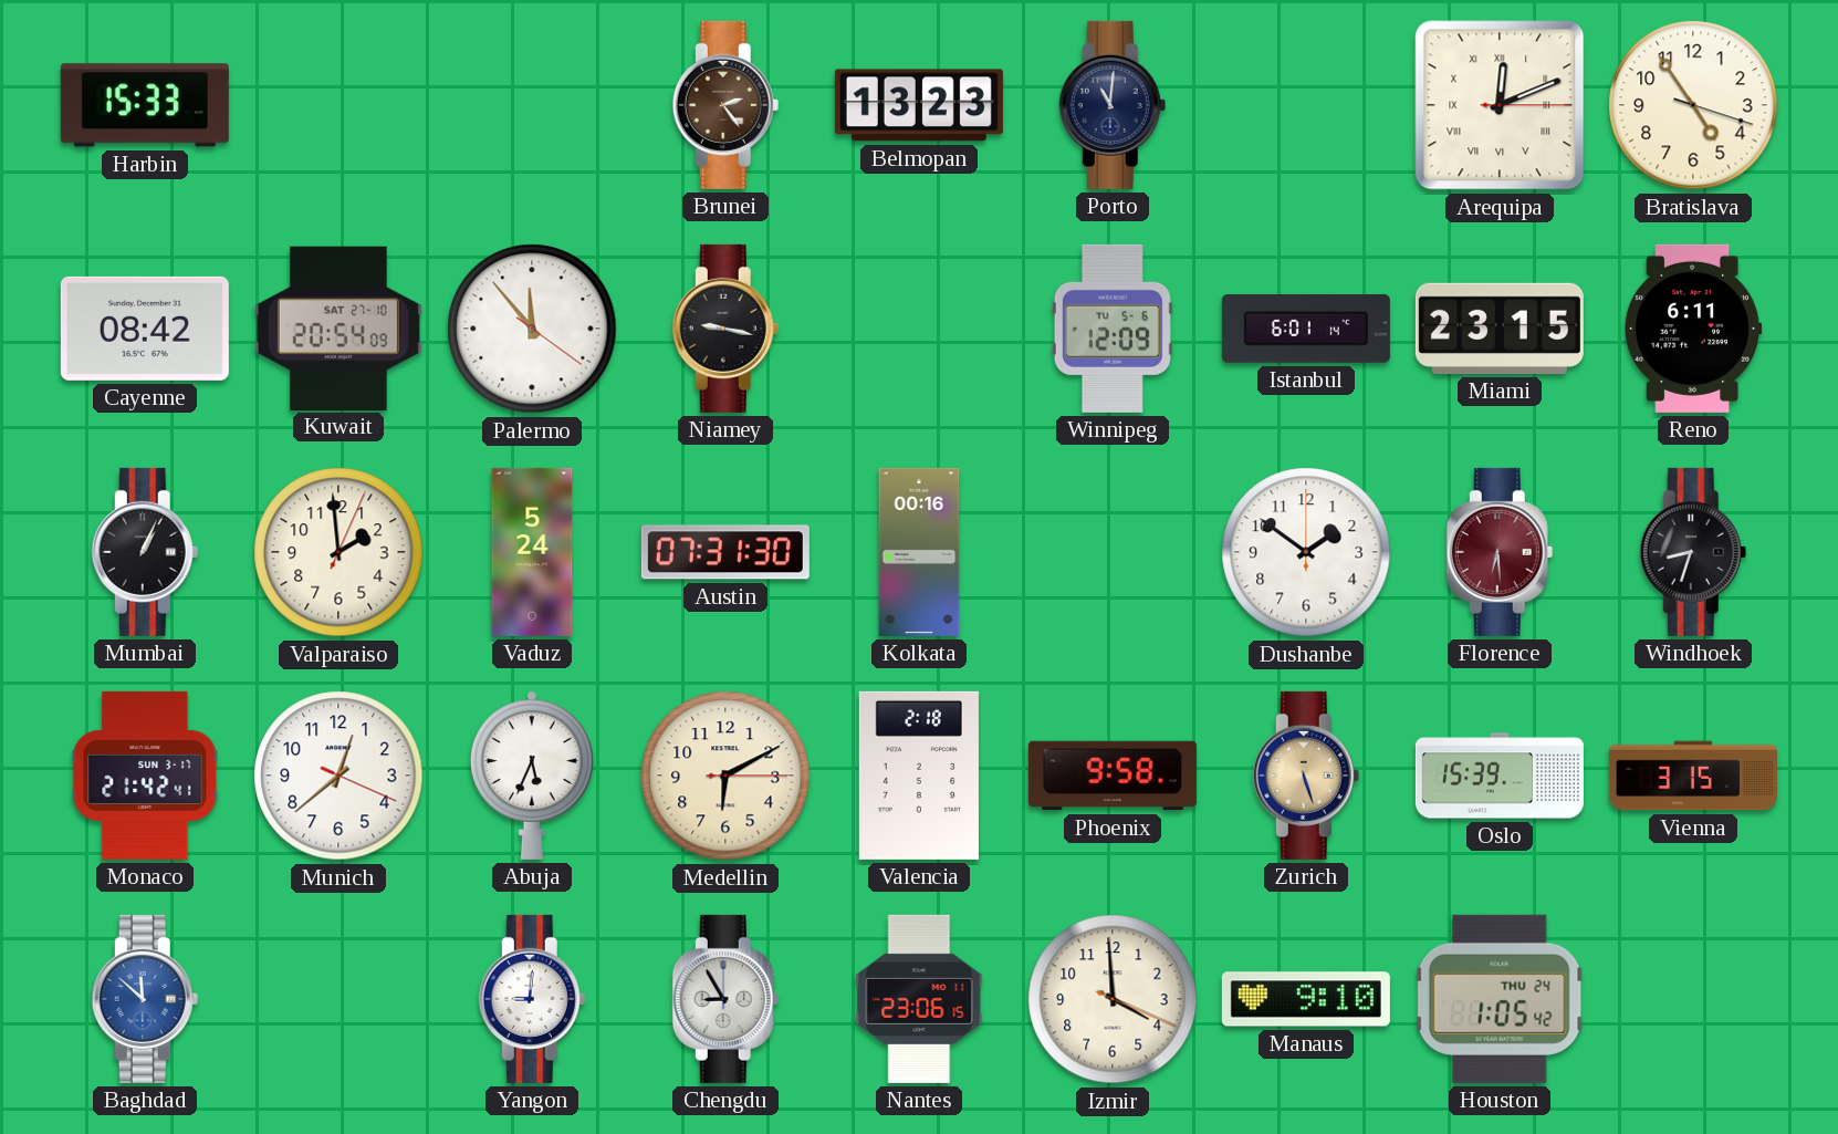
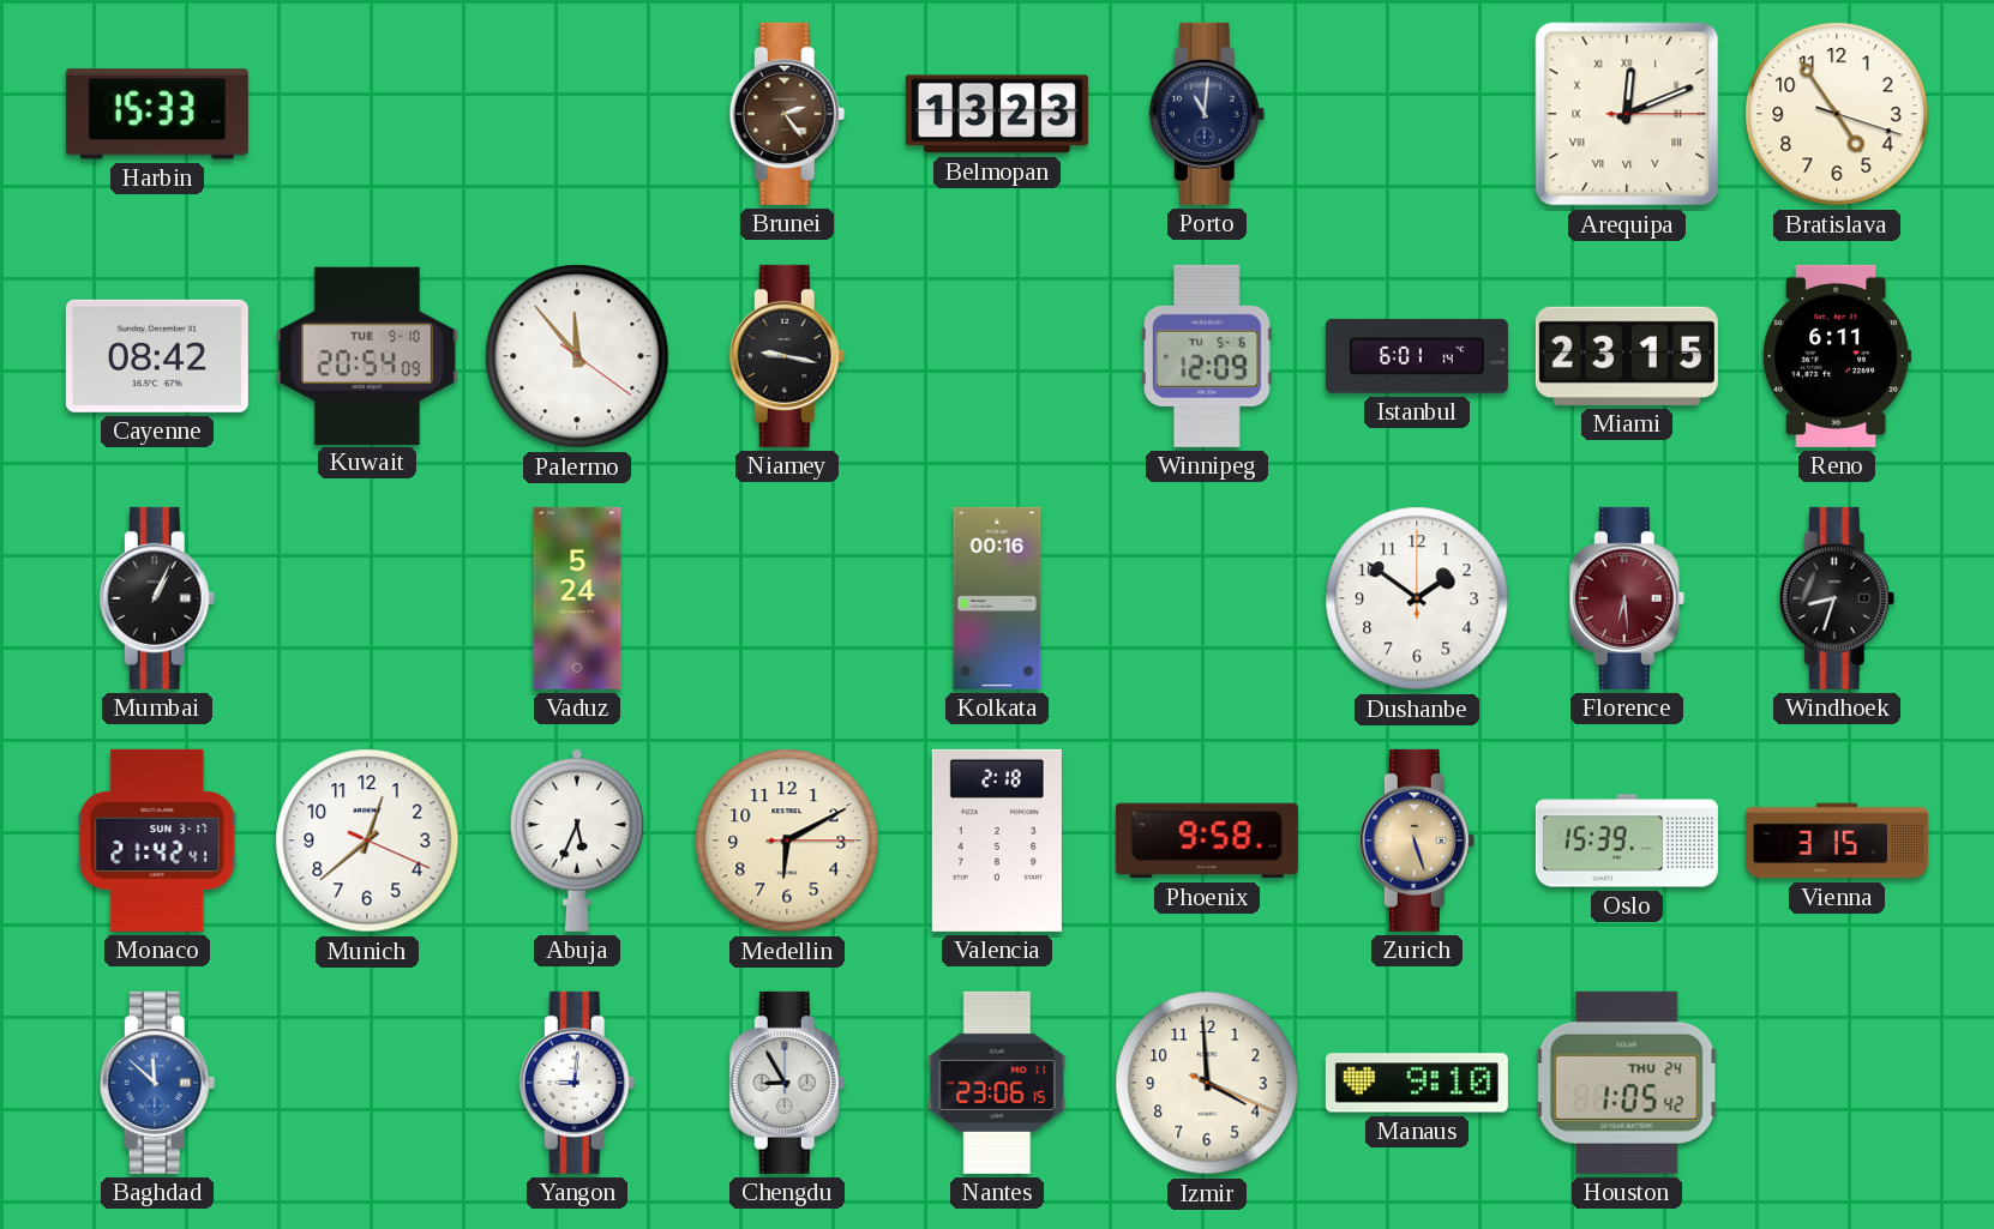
Kuwait date: SAT 27-10 -> TUE 9-10 (367, 355)
Valparaiso: 1:59 -> none (338, 552)
Austin: 07:31 -> none (725, 552)
